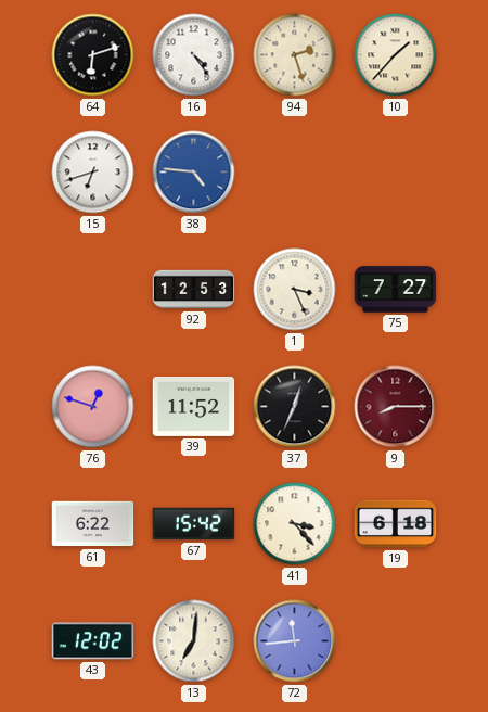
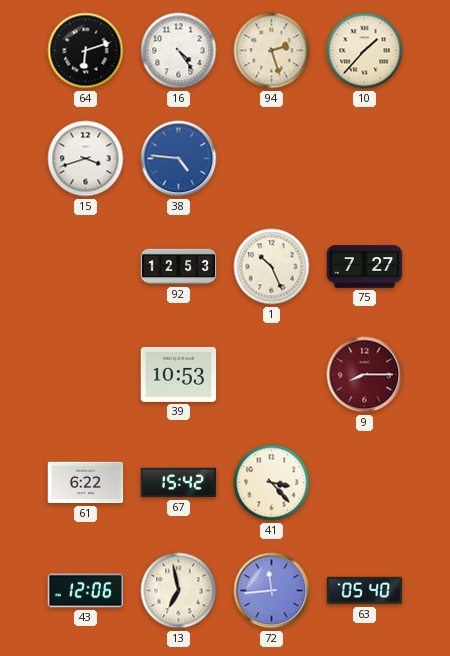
15: 6:42 -> 3:42 (86, 159)
1: 3:26 -> 10:26 (272, 267)
76: 12:48 -> none (93, 407)
39: 11:52 -> 10:53 (179, 374)
37: 12:34 -> none (295, 407)
19: 6:18 -> none (396, 524)
43: 12:02 -> 12:06 (86, 591)
13: 7:01 -> 6:58 (179, 591)
63: none -> 05:40 (365, 591)
